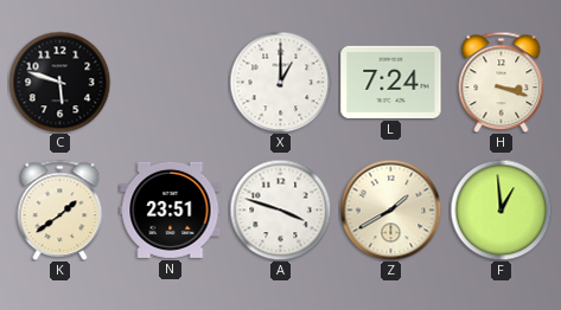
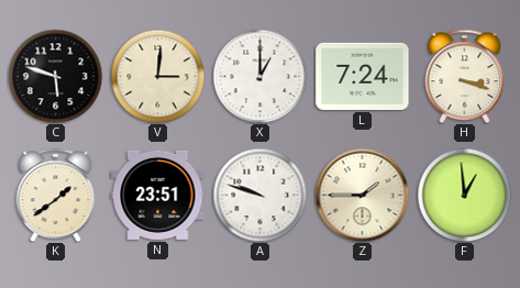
V: none -> 3:01 (157, 76)
A: 3:48 -> 9:48 (259, 195)
Z: 1:40 -> 1:45 (362, 195)
